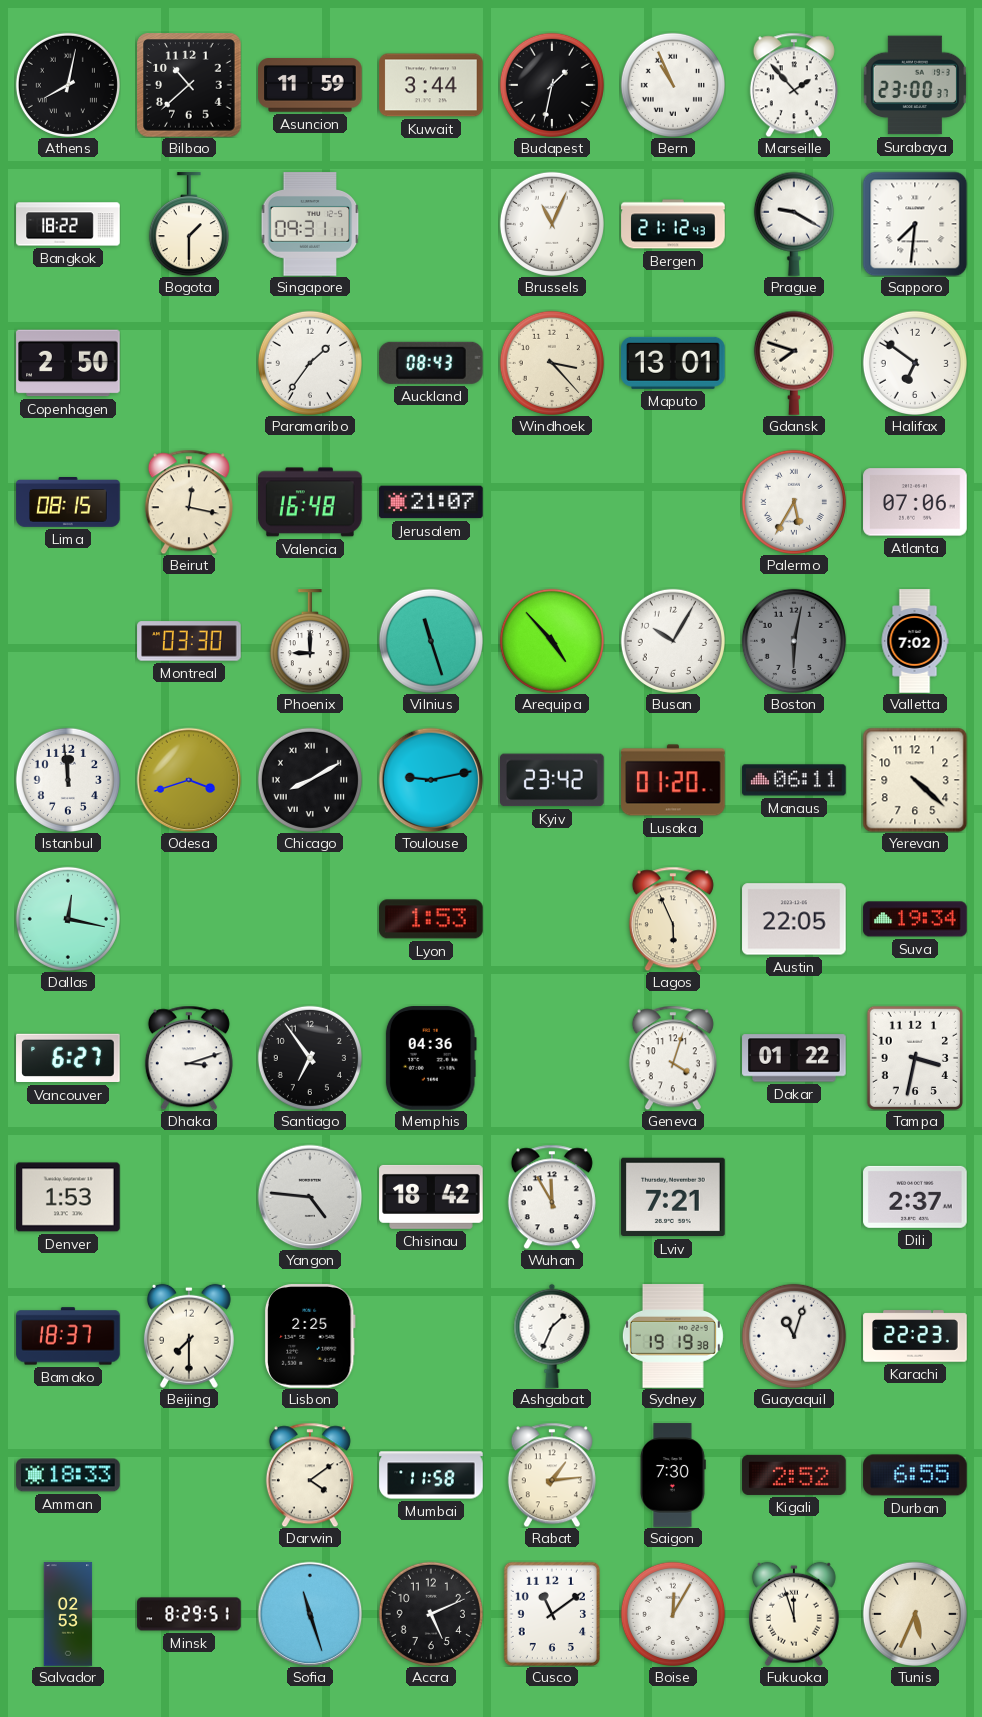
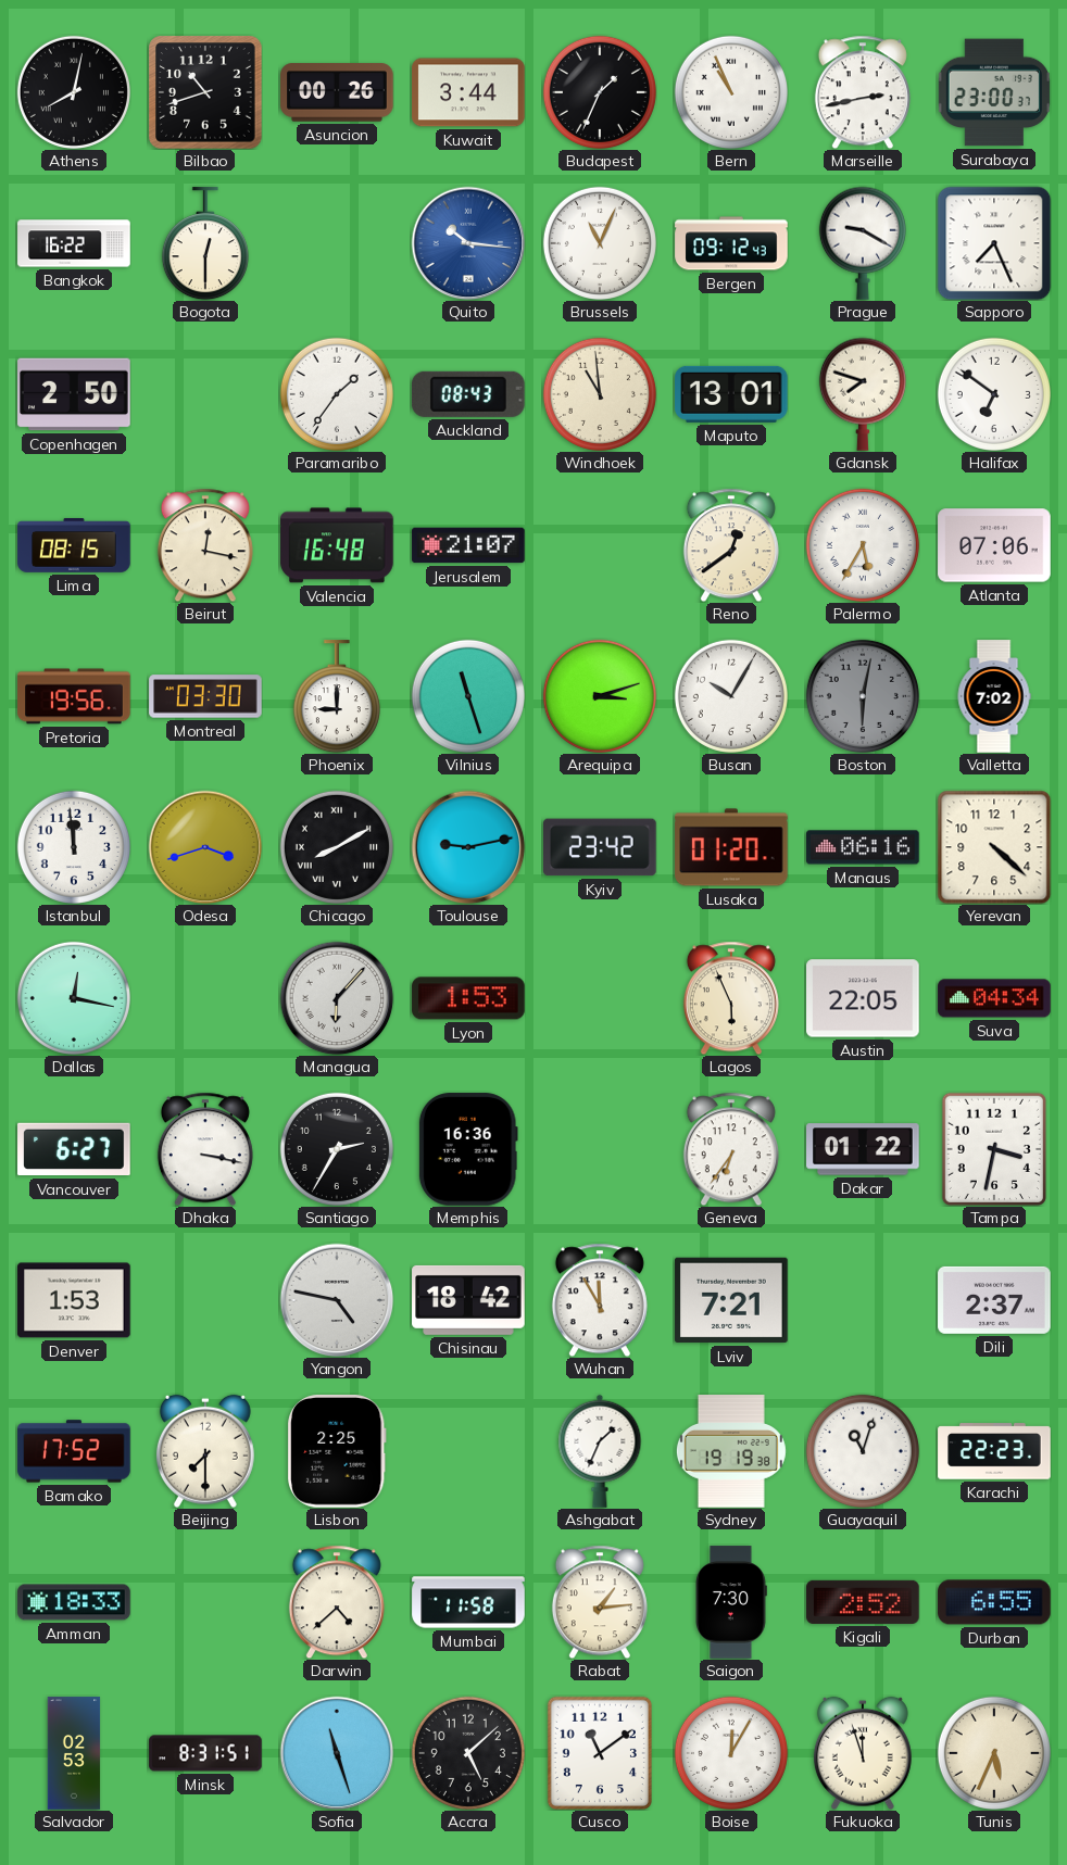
Bilbao: 10:38 -> 10:42 (205, 92)
Asuncion: 11:59 -> 00:26 (337, 92)
Budapest: 1:32 -> 1:34 (600, 92)
Marseille: 1:53 -> 2:43 (863, 92)
Bangkok: 18:22 -> 16:22 (74, 243)
Bogota: 1:30 -> 12:30 (205, 243)
Singapore: 09:31 -> none (310, 224)
Quito: none -> 10:16 (468, 243)
Bergen: 21:12 -> 09:12 (731, 243)
Sapporo: 7:31 -> 7:26 (994, 243)
Windhoek: 3:23 -> 10:59 (600, 394)
Reno: none -> 12:39 (731, 545)
Pretoria: none -> 19:56 (74, 696)
Arequipa: 4:53 -> 3:12 (600, 696)
Manaus: 06:11 -> 06:16 (863, 847)
Managua: none -> 6:07 (337, 998)
Suva: 19:34 -> 04:34 (994, 998)
Dhaka: 3:12 -> 3:17 (205, 1149)
Santiago: 6:54 -> 2:35 (337, 1149)
Memphis: 04:36 -> 16:36 (468, 1149)
Geneva: 4:03 -> 6:36 (731, 1149)
Yangon: 4:46 -> 4:47 (337, 1300)
Bamako: 18:37 -> 17:52 (74, 1451)
Darwin: 4:09 -> 4:38 (337, 1602)
Minsk: 8:29 -> 8:31 (205, 1753)
Accra: 5:11 -> 5:08 (468, 1753)
